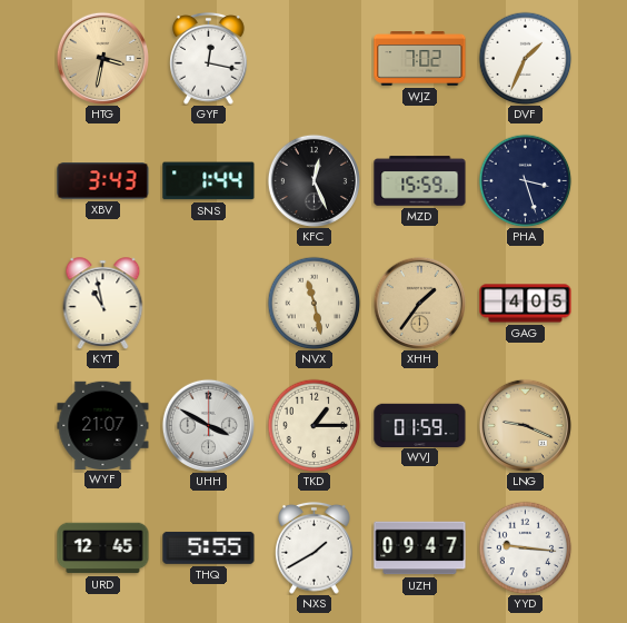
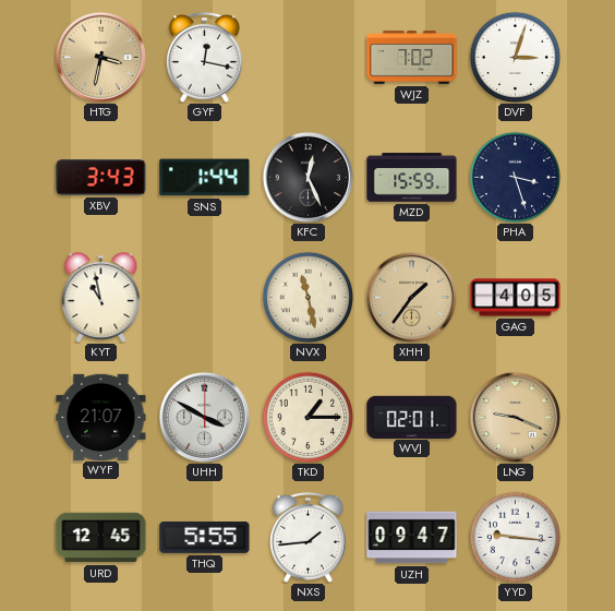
DVF: 1:34 -> 3:03 (515, 57)
WVJ: 01:59 -> 02:01 (412, 417)
NXS: 1:40 -> 1:44 (309, 537)
